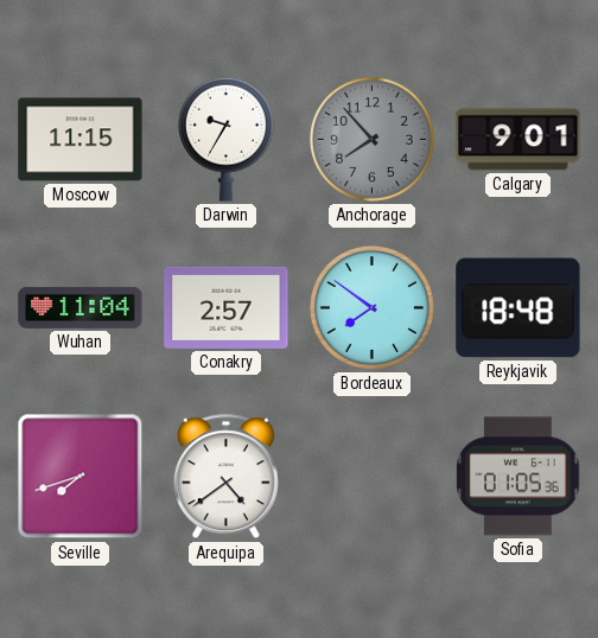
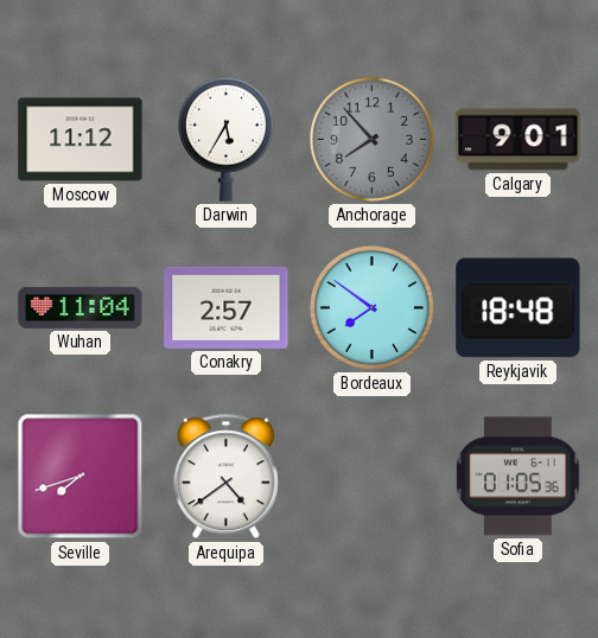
Moscow: 11:15 -> 11:12 (81, 140)
Darwin: 9:35 -> 5:35 (225, 139)
